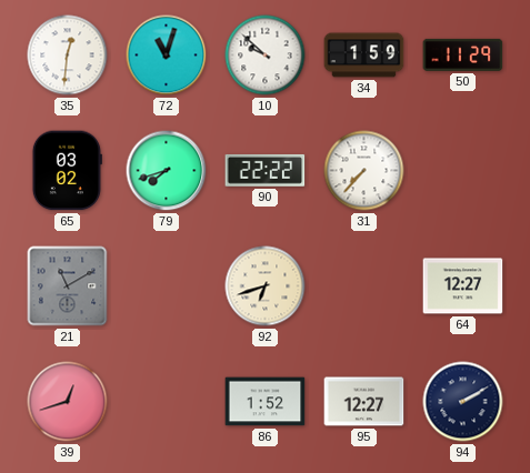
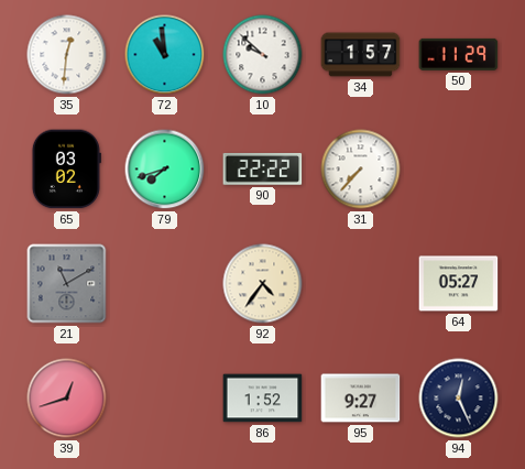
72: 11:03 -> 10:59 (165, 55)
34: 1:59 -> 1:57 (361, 55)
92: 6:42 -> 4:36 (263, 284)
64: 12:27 -> 05:27 (459, 284)
95: 12:27 -> 9:27 (361, 399)
94: 2:10 -> 12:26 (459, 399)
